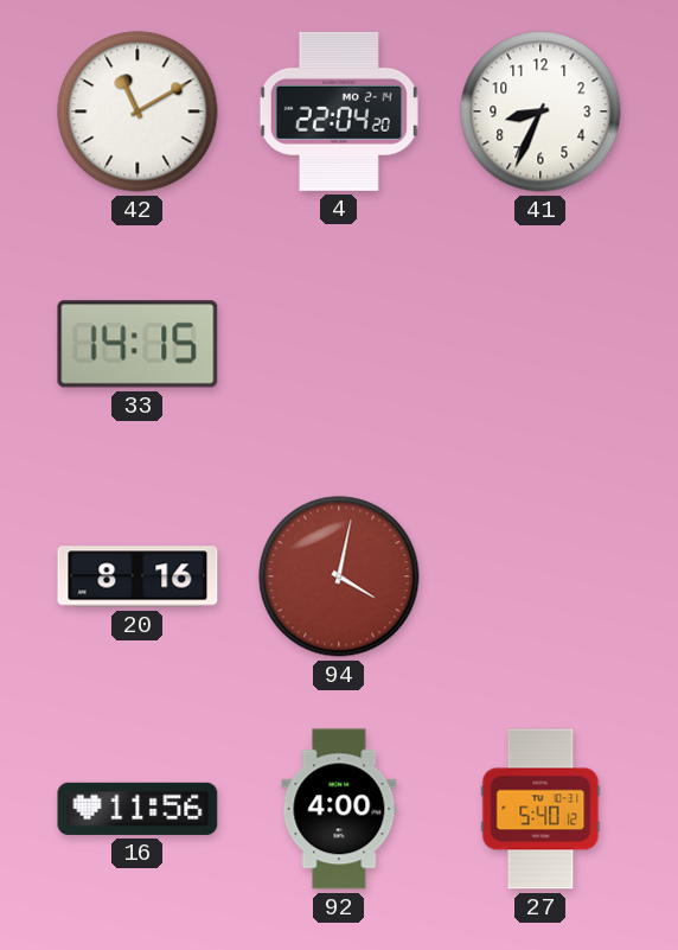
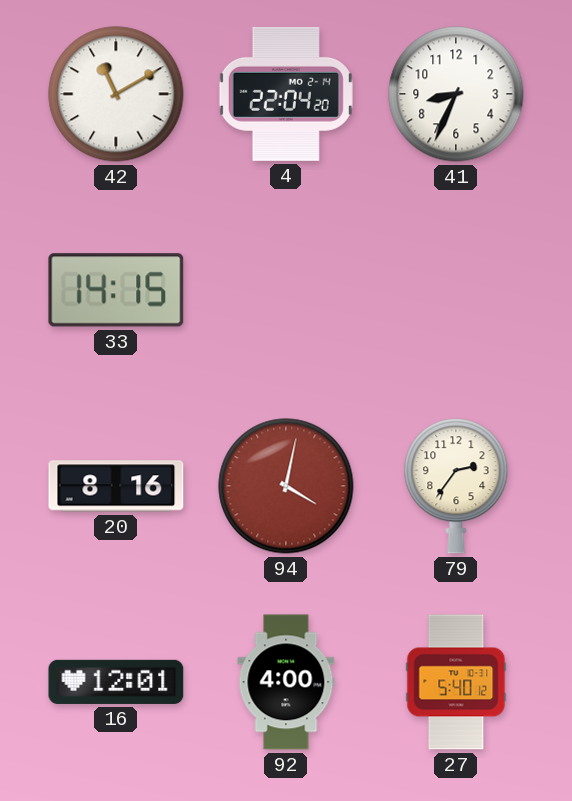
79: none -> 2:36 (456, 486)
16: 11:56 -> 12:01 (116, 682)
